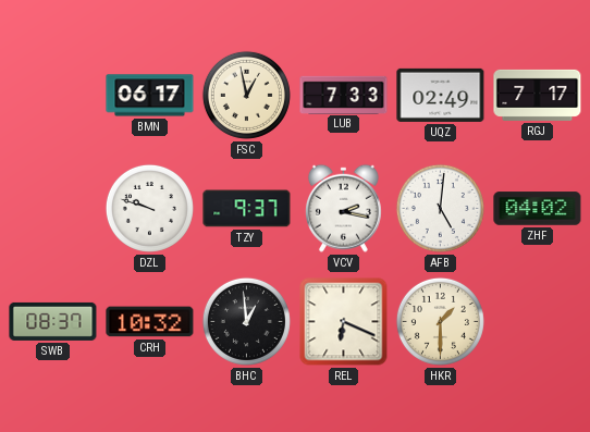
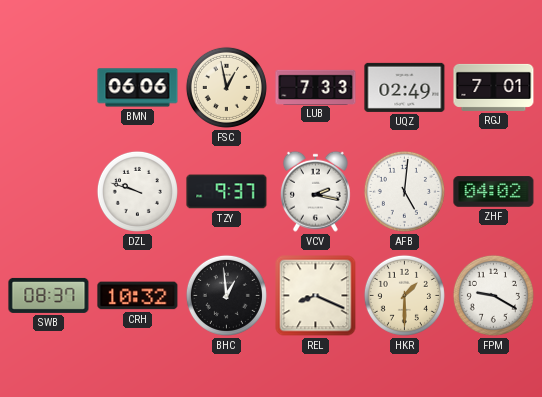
BMN: 06:17 -> 06:06 (138, 88)
RGJ: 7:17 -> 7:01 (494, 87)
REL: 6:19 -> 8:19 (316, 296)
FPM: none -> 9:20 (493, 295)
